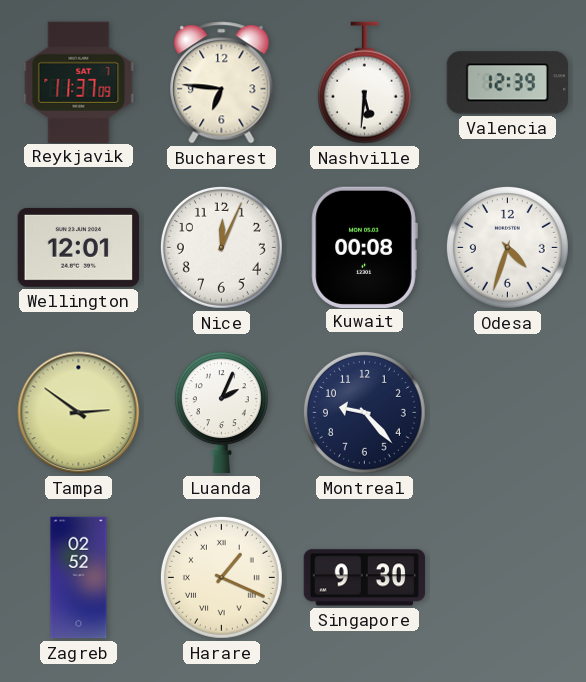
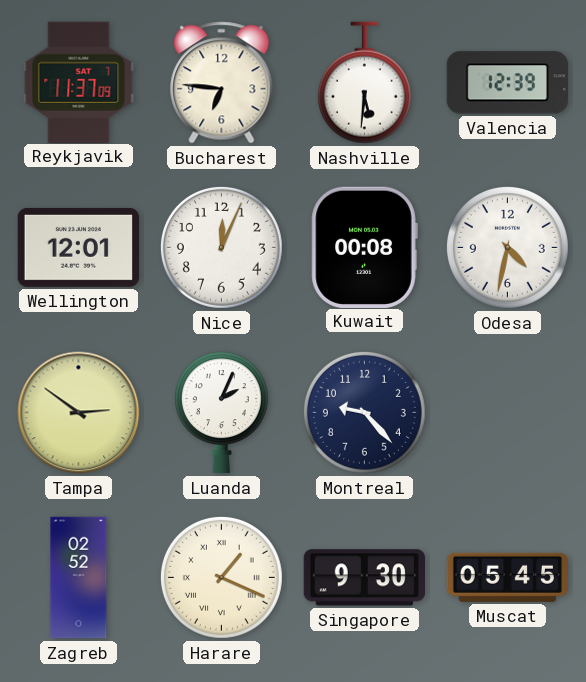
Odesa: 4:33 -> 4:32 (507, 247)
Muscat: none -> 05:45 (508, 577)
